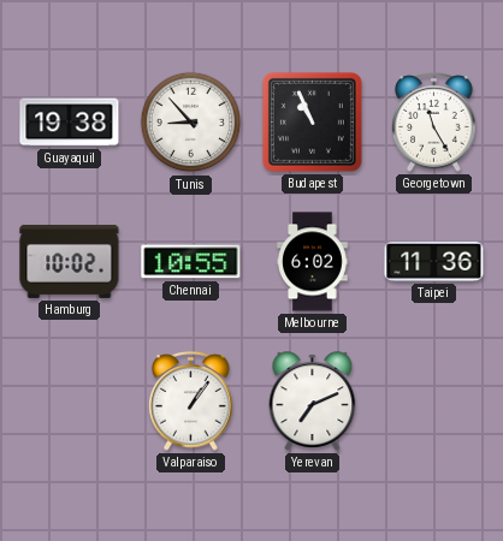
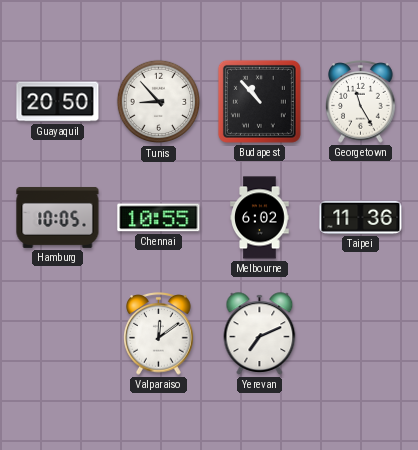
Guayaquil: 19:38 -> 20:50 (58, 102)
Budapest: 10:56 -> 10:53 (259, 101)
Hamburg: 10:02 -> 10:05 (58, 217)
Valparaiso: 1:06 -> 12:09 (159, 334)
